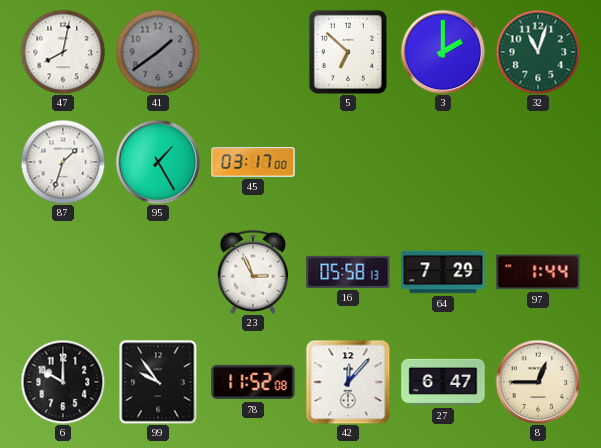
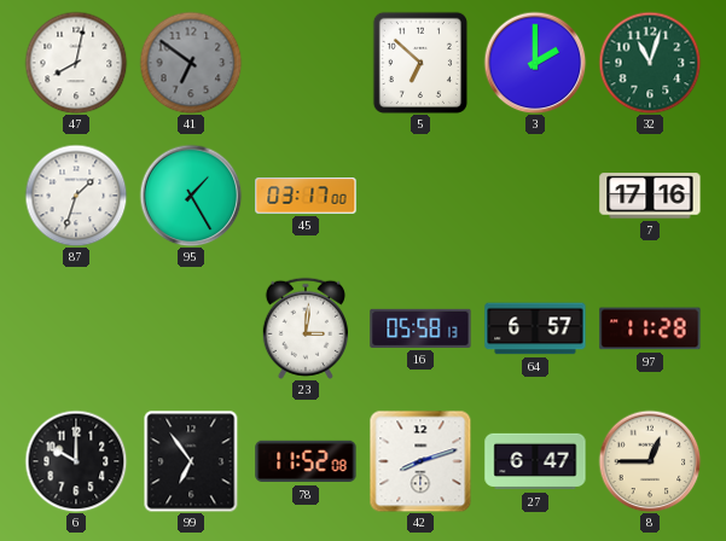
41: 1:39 -> 6:51 (191, 63)
7: none -> 17:16 (650, 196)
23: 2:56 -> 3:01 (306, 328)
64: 7:29 -> 6:57 (535, 328)
97: 1:44 -> 11:28 (650, 328)
99: 9:54 -> 6:54 (191, 461)
42: 12:07 -> 8:12 (420, 461)
